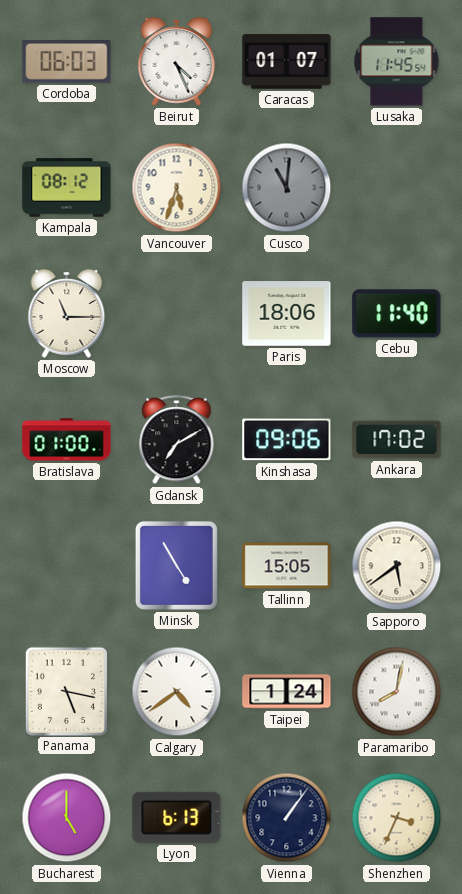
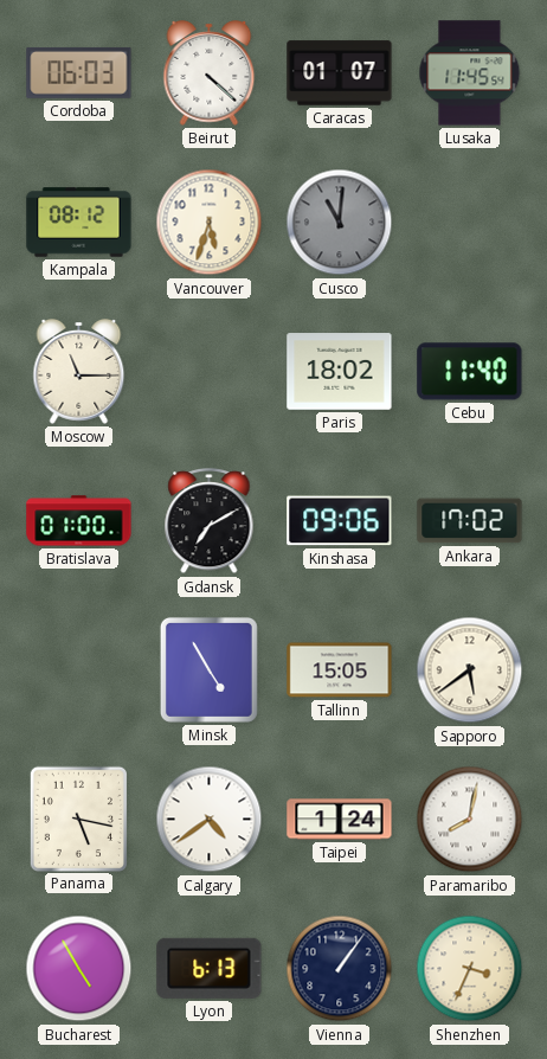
Beirut: 4:26 -> 4:22 (210, 73)
Paris: 18:06 -> 18:02 (340, 372)
Bucharest: 5:00 -> 4:55 (79, 969)
